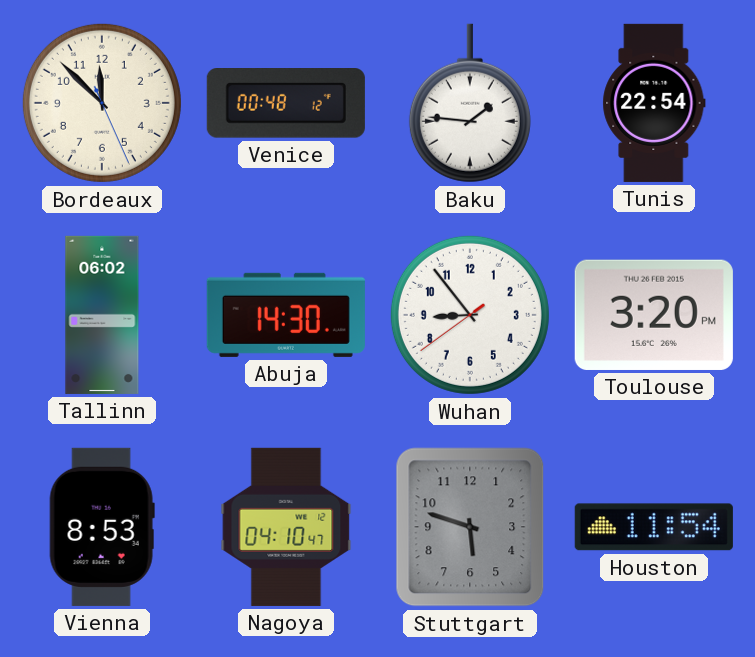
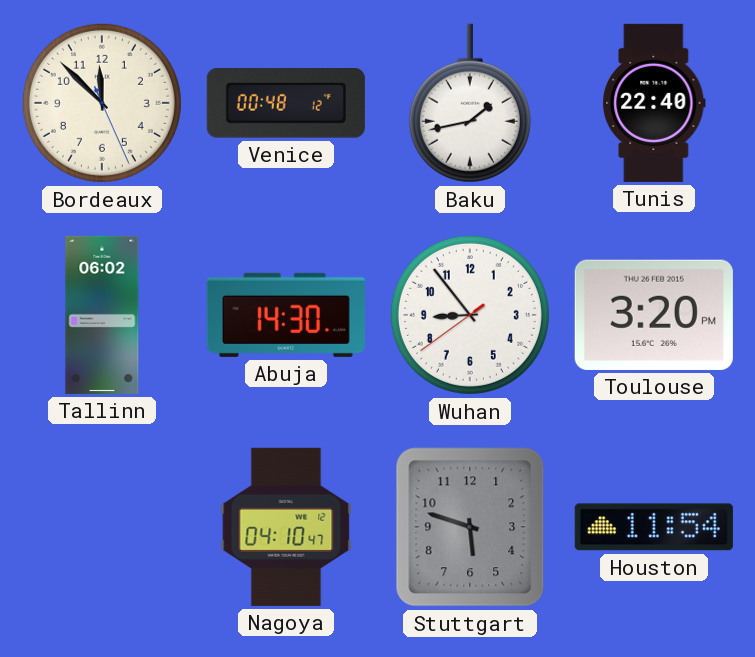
Baku: 1:46 -> 1:43 (470, 103)
Tunis: 22:54 -> 22:40 (654, 103)
Vienna: 8:53 -> none (102, 527)
